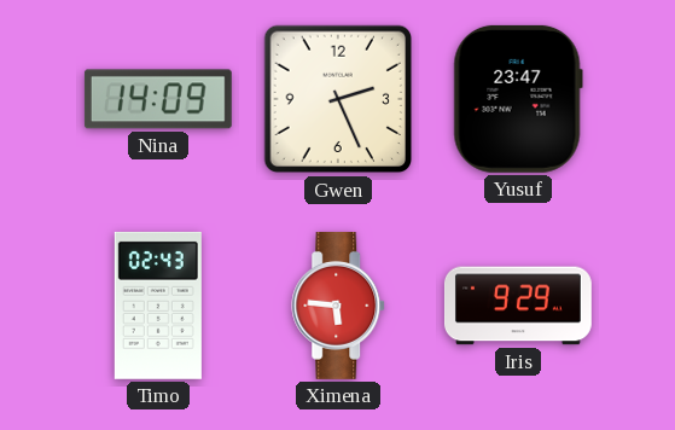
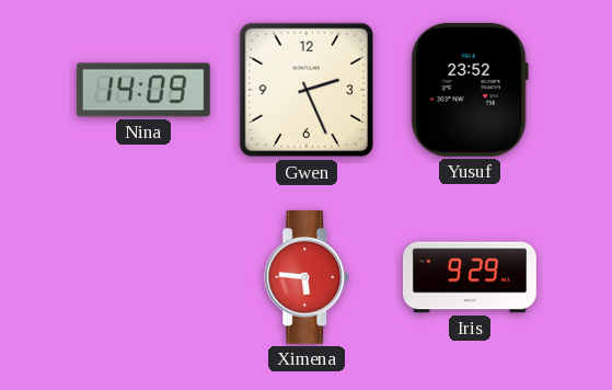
Yusuf: 23:47 -> 23:52 (470, 90)
Timo: 02:43 -> none (158, 306)
